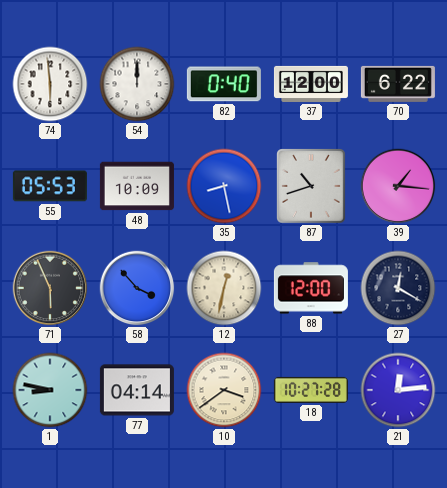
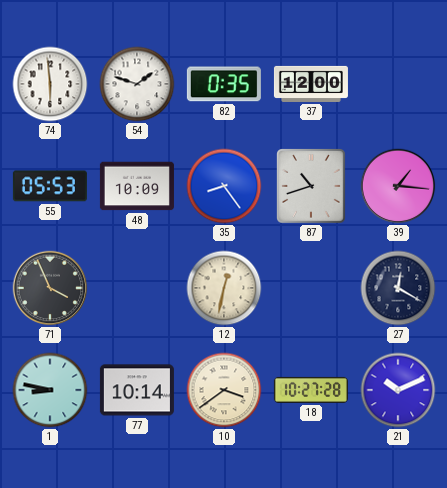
54: 12:00 -> 1:48 (137, 84)
82: 0:40 -> 0:35 (224, 84)
70: 6:22 -> none (398, 84)
35: 8:28 -> 8:24 (224, 186)
71: 5:56 -> 3:56 (50, 288)
58: 3:53 -> none (137, 288)
88: 12:00 -> none (311, 288)
77: 04:14 -> 10:14 (137, 390)
21: 12:14 -> 10:11 (398, 390)
